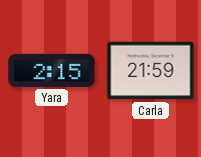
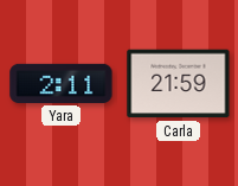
Yara: 2:15 -> 2:11 (62, 83)
